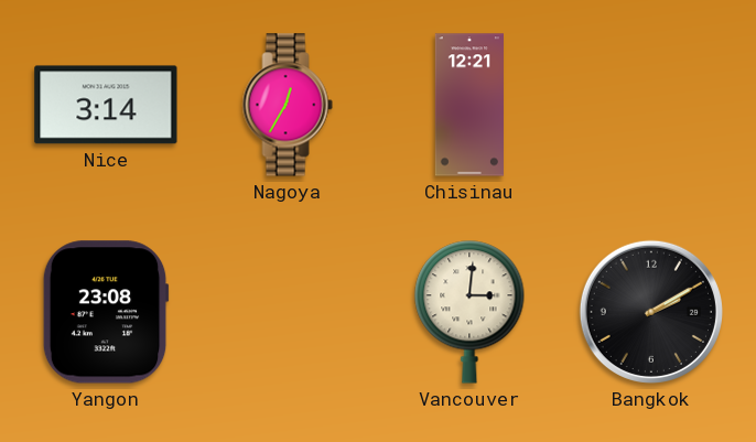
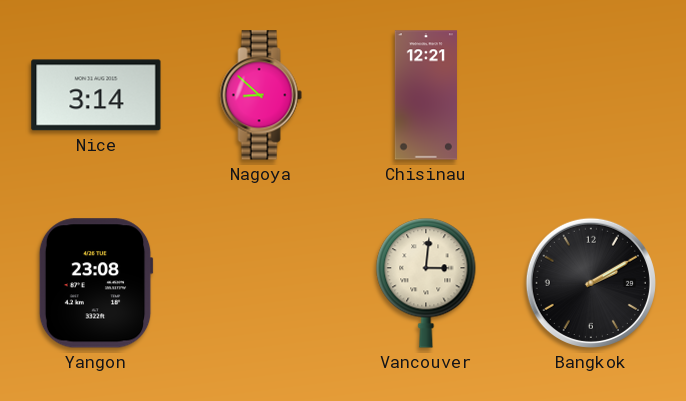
Nagoya: 12:35 -> 8:52 (261, 95)
